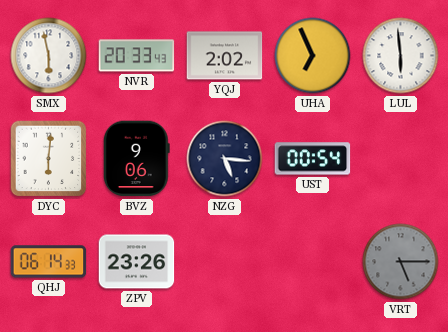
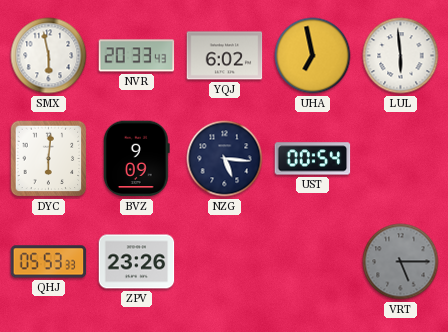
YQJ: 2:02 -> 6:02 (225, 56)
UHA: 6:56 -> 6:58 (313, 56)
BVZ: 9:06 -> 9:09 (136, 159)
QHJ: 06:14 -> 05:53 (49, 262)
